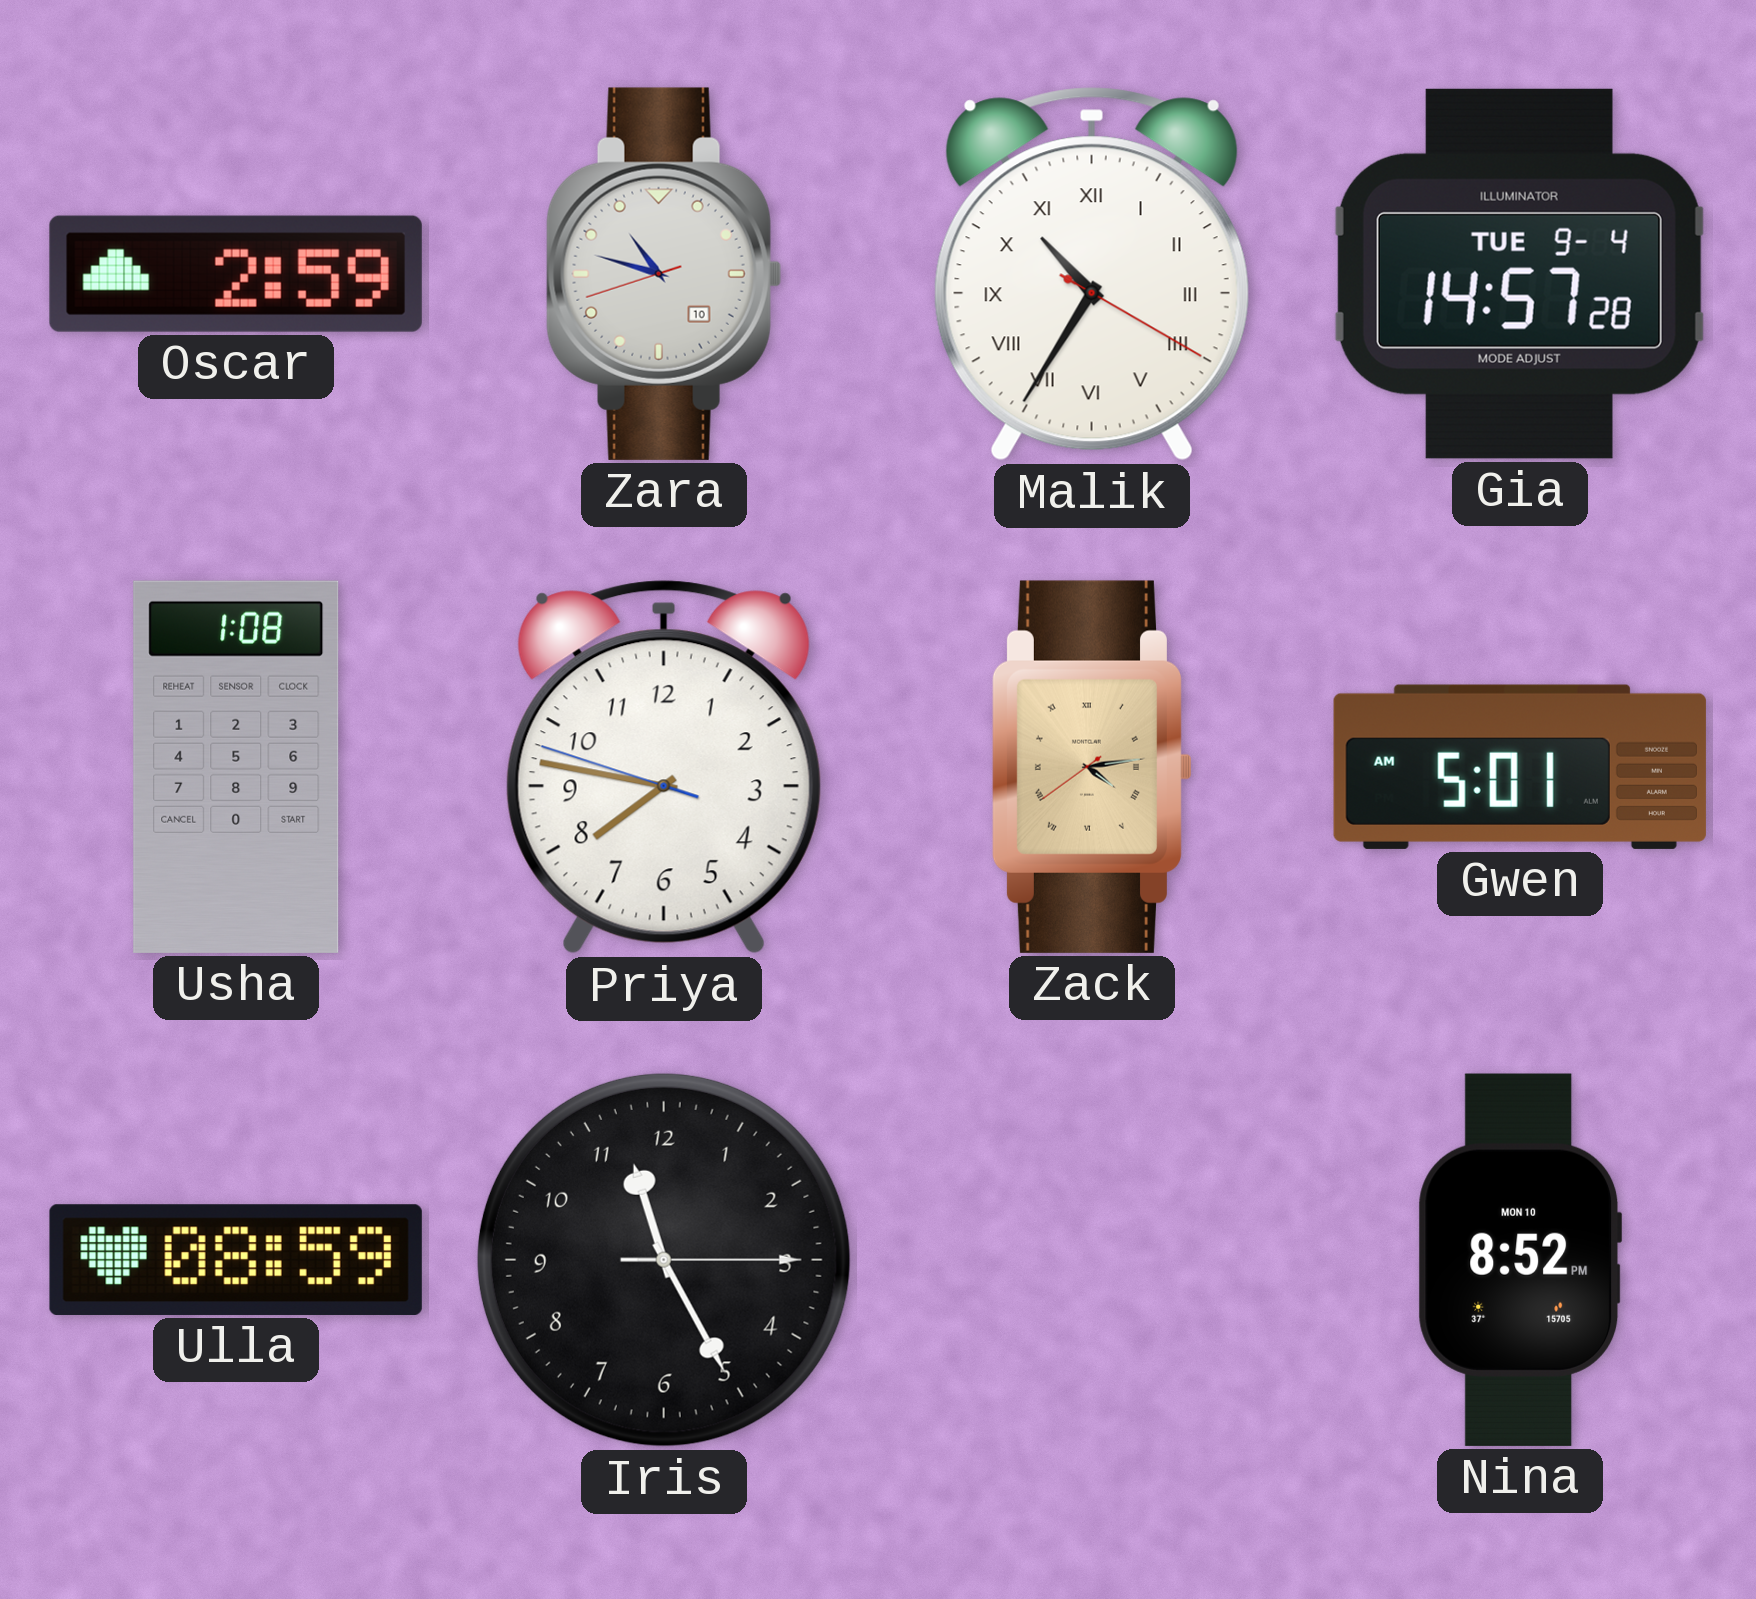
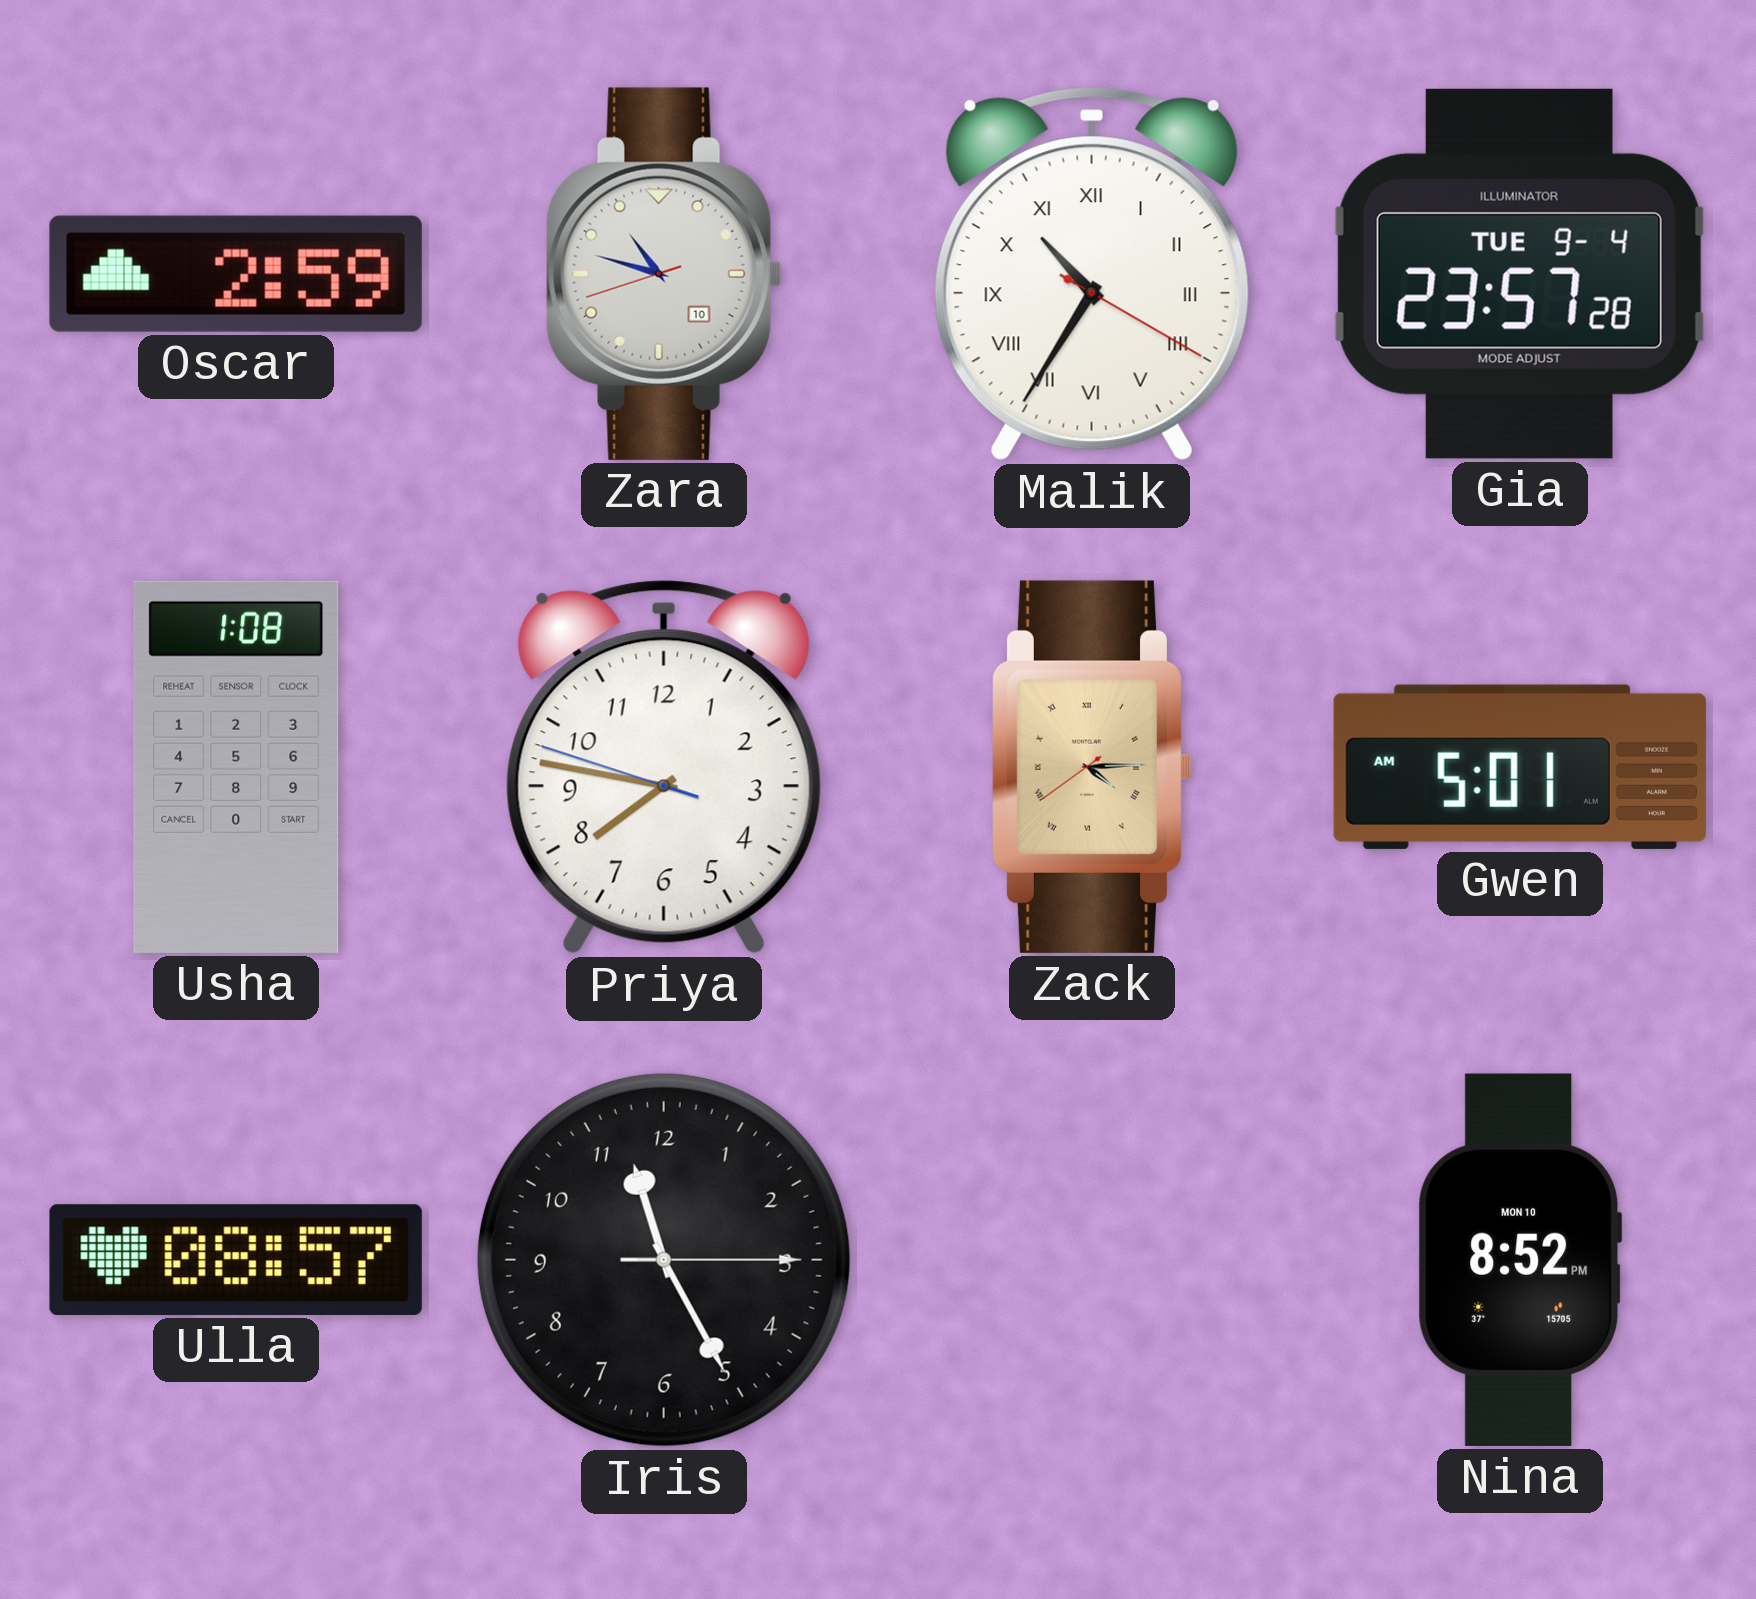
Gia: 14:57 -> 23:57 (1520, 274)
Zack: 4:13 -> 4:14 (1091, 767)
Ulla: 08:59 -> 08:57 (236, 1260)
